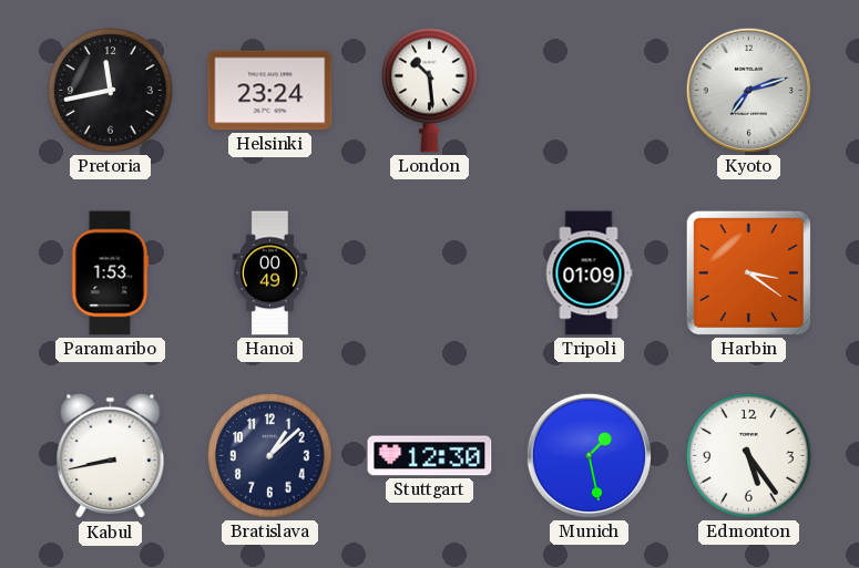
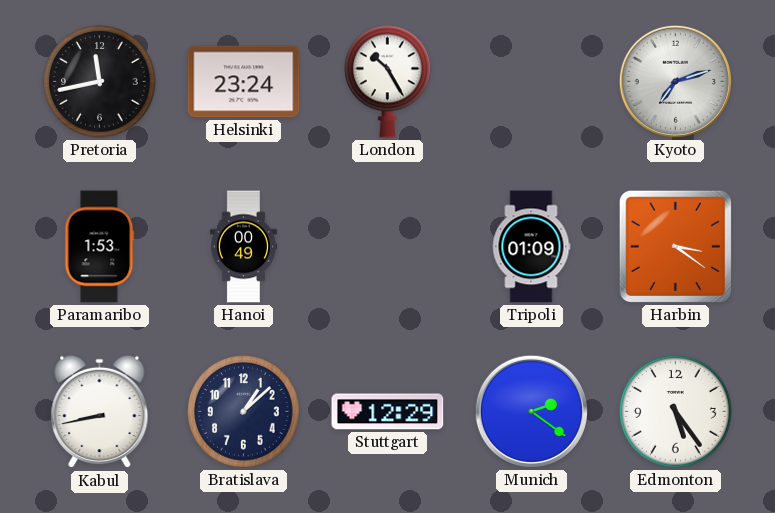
London: 10:29 -> 10:25 (388, 81)
Stuttgart: 12:30 -> 12:29 (388, 412)
Munich: 1:28 -> 2:21 (531, 411)
